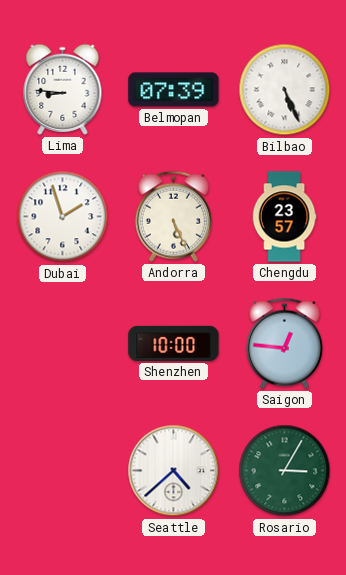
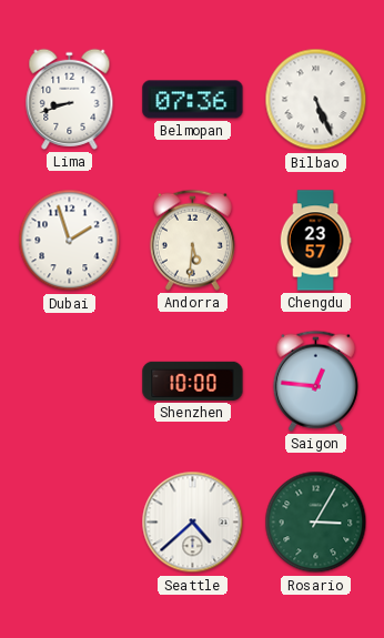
Lima: 8:46 -> 8:42 (70, 99)
Belmopan: 07:39 -> 07:36 (193, 100)
Andorra: 5:26 -> 5:31 (192, 240)
